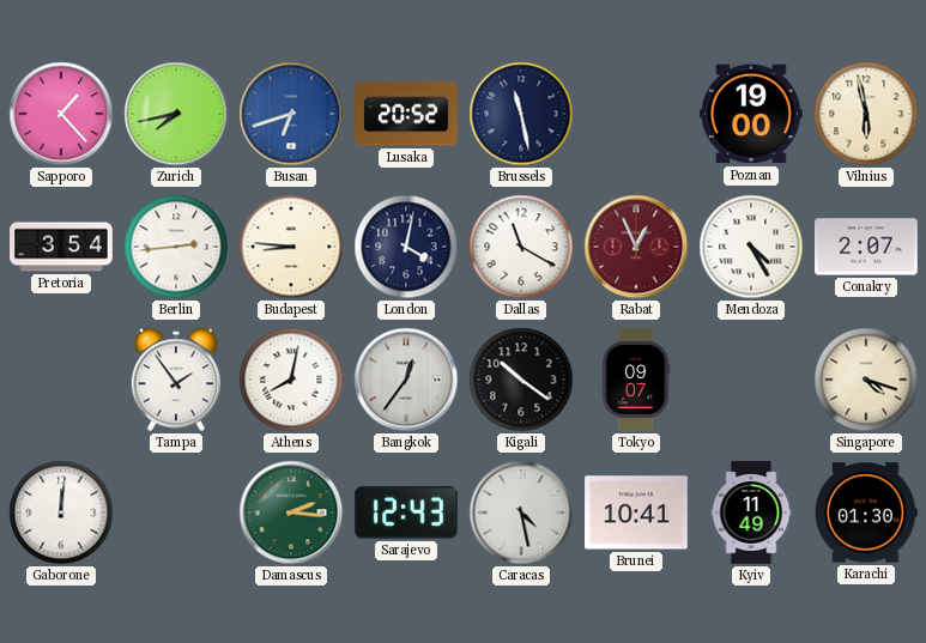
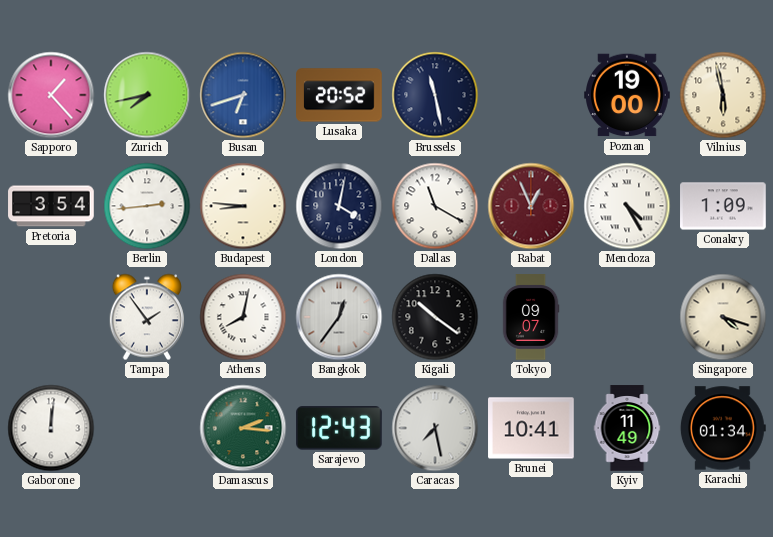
Conakry: 2:07 -> 1:09 (723, 206)
Caracas: 4:28 -> 7:28 (435, 428)
Karachi: 01:30 -> 01:34 (723, 428)
